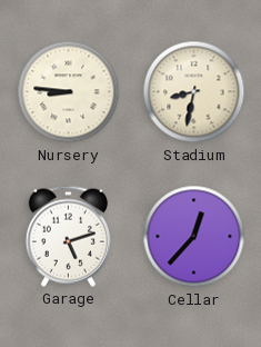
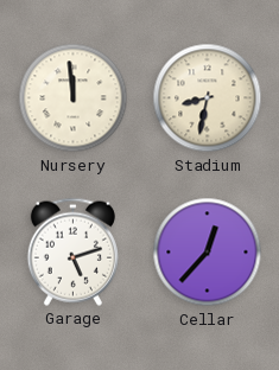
Nursery: 8:46 -> 11:59 (74, 98)
